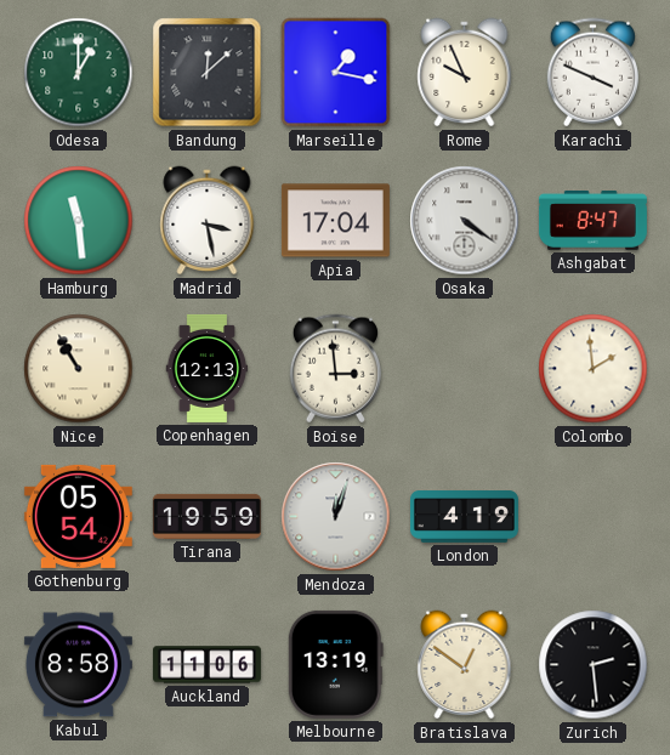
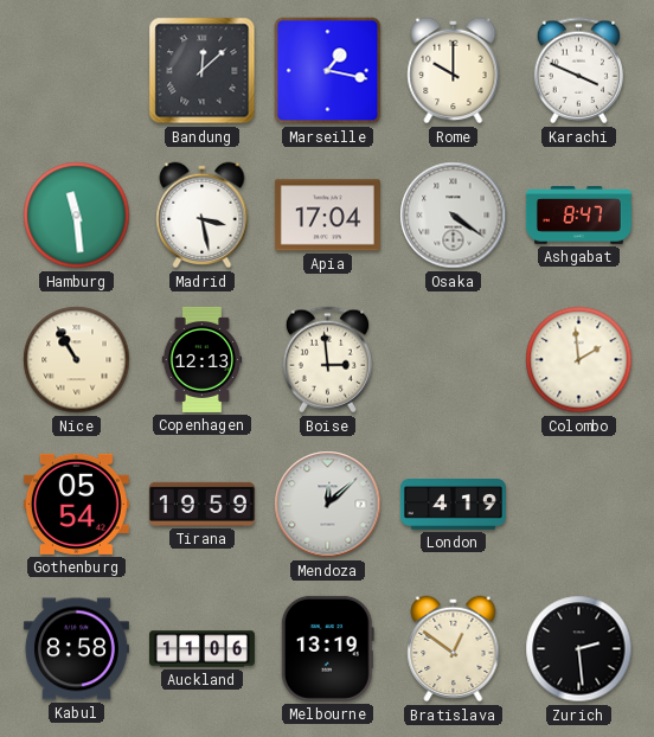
Odesa: 1:00 -> none (79, 73)
Rome: 9:56 -> 10:00 (454, 71)
Mendoza: 12:03 -> 12:08 (328, 505)
